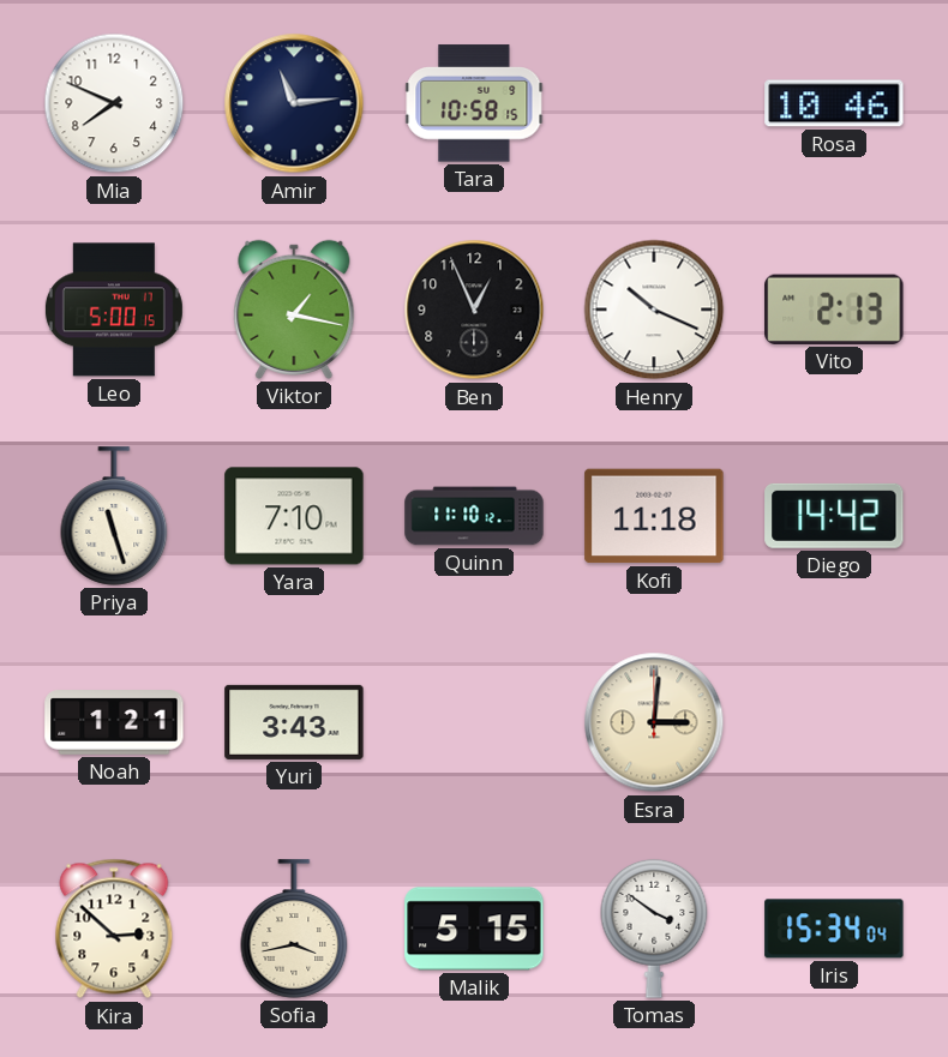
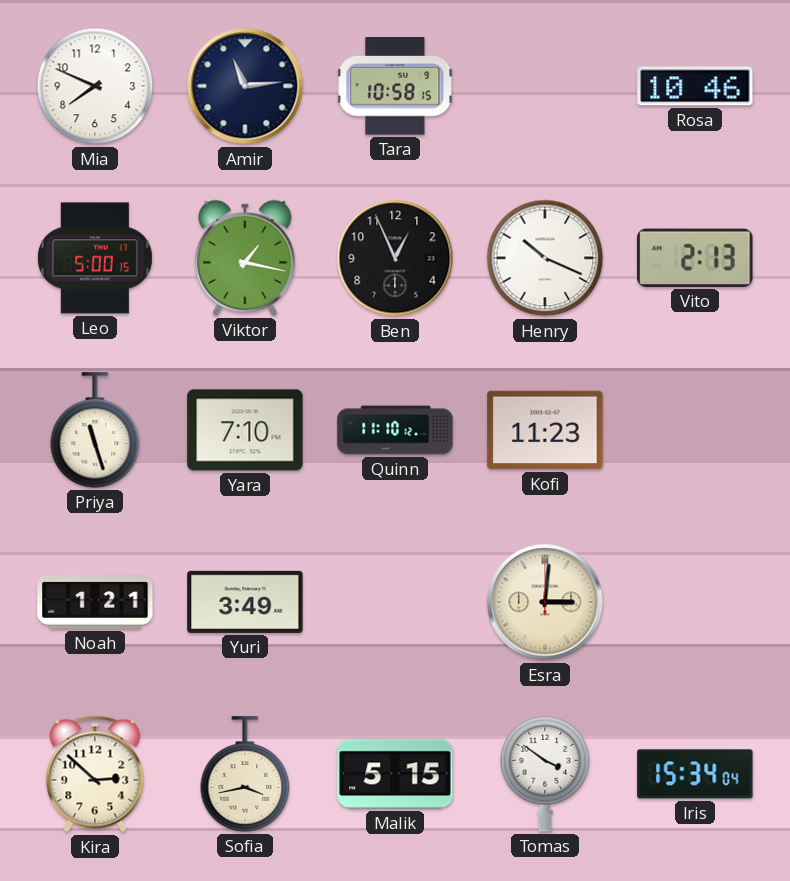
Kofi: 11:18 -> 11:23 (545, 430)
Diego: 14:42 -> none (834, 516)
Yuri: 3:43 -> 3:49 (245, 602)
